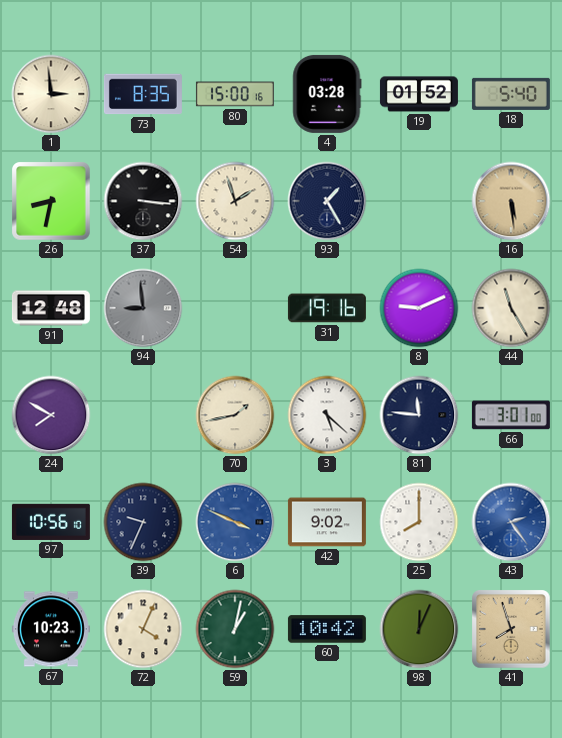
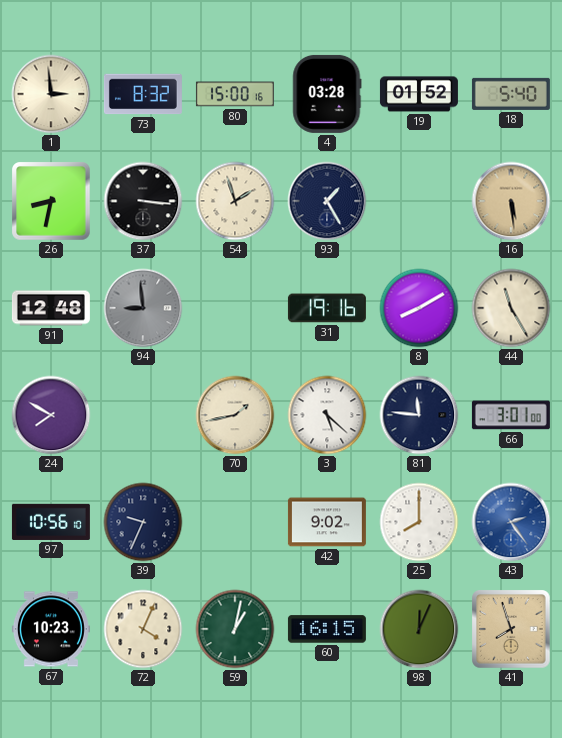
73: 8:35 -> 8:32 (143, 94)
8: 9:11 -> 8:10 (419, 308)
6: 3:49 -> none (235, 522)
60: 10:42 -> 16:15 (327, 629)
